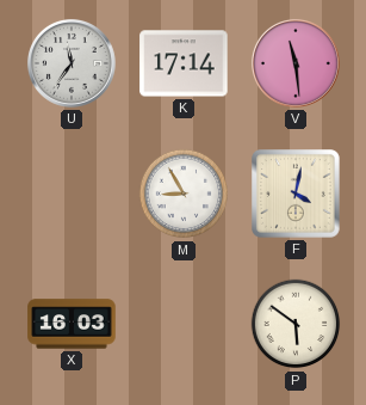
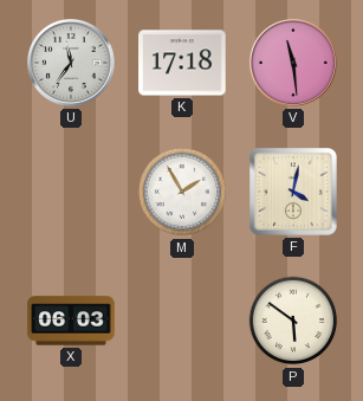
K: 17:14 -> 17:18 (182, 63)
M: 8:55 -> 1:55 (182, 192)
X: 16:03 -> 06:03 (71, 321)
